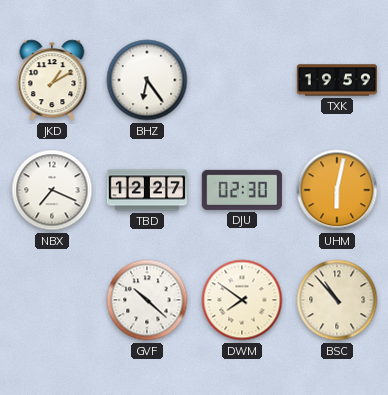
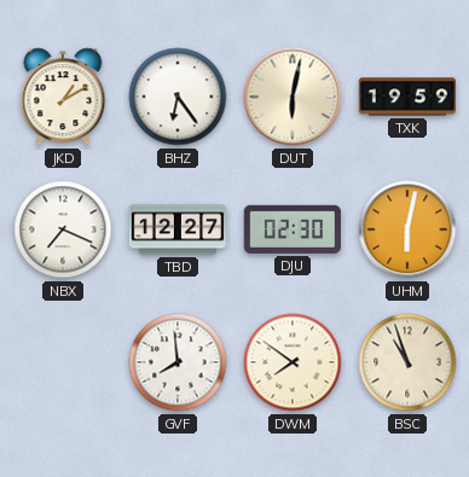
DUT: none -> 6:02 (293, 97)
GVF: 10:22 -> 7:59 (178, 362)
BSC: 10:53 -> 10:57 (407, 362)
